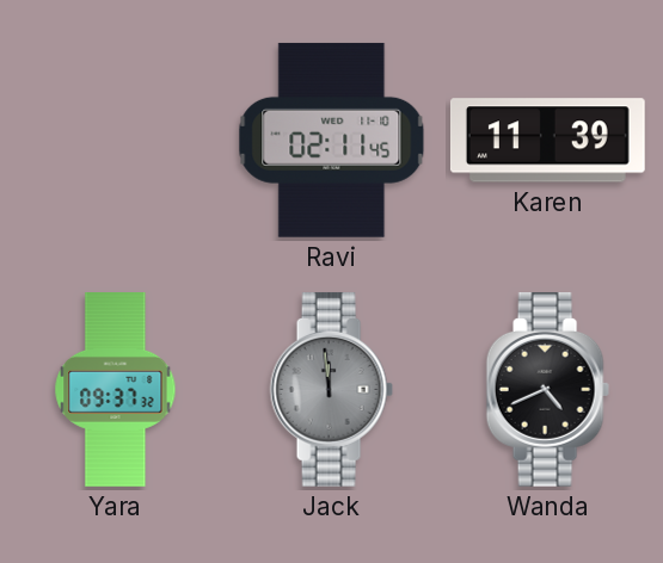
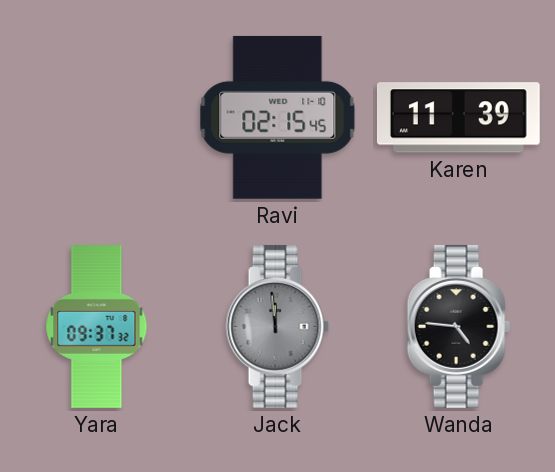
Ravi: 02:11 -> 02:15 (278, 117)
Wanda: 4:41 -> 4:46 (458, 326)
